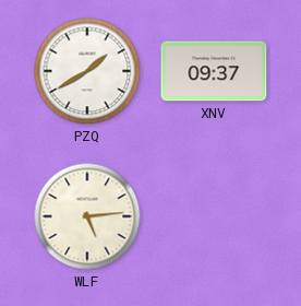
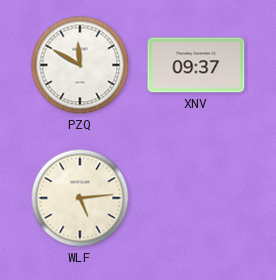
PZQ: 1:40 -> 11:50 (80, 65)
